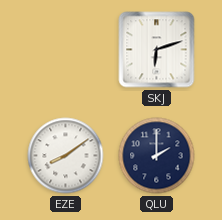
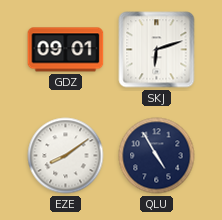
GDZ: none -> 09:01 (66, 50)
QLU: 2:00 -> 4:55 (157, 156)
